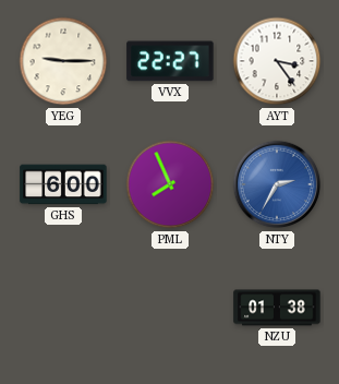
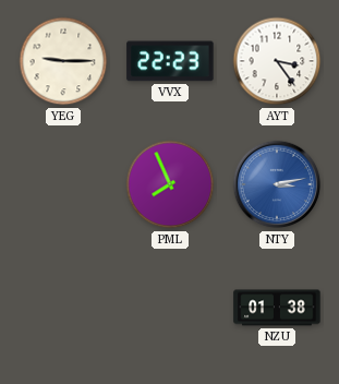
VVX: 22:27 -> 22:23 (170, 61)
GHS: 6:00 -> none (63, 184)
NTY: 2:35 -> 3:13 (277, 184)
